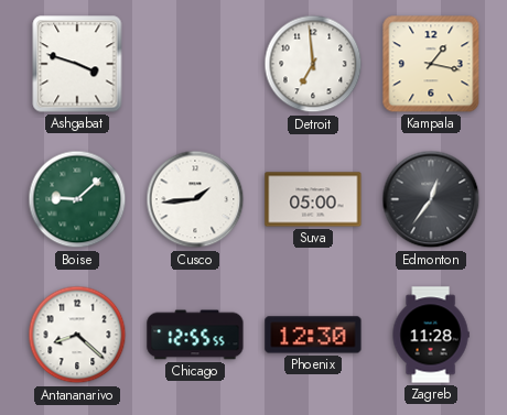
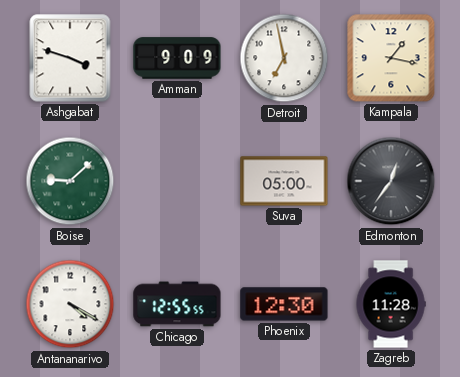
Amman: none -> 9:09 (177, 58)
Detroit: 6:59 -> 6:58 (284, 58)
Cusco: 1:44 -> none (195, 199)
Antananarivo: 8:22 -> 4:20 (70, 304)
